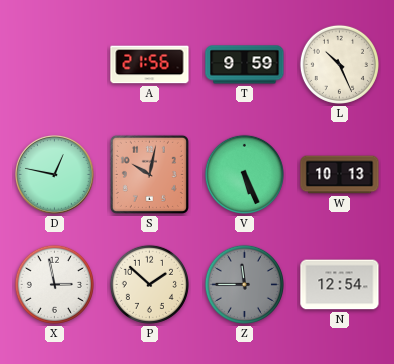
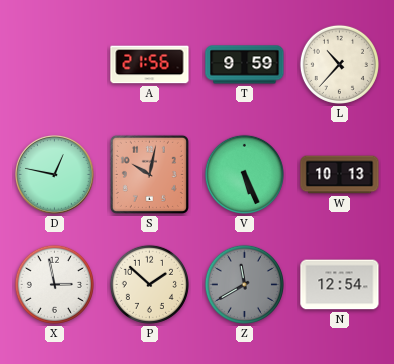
L: 10:26 -> 10:37 (339, 64)
Z: 11:45 -> 11:40 (244, 284)
